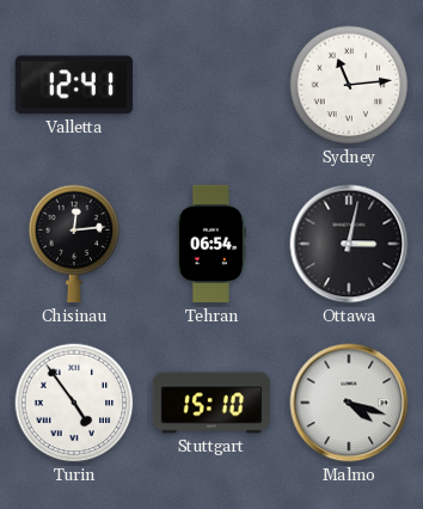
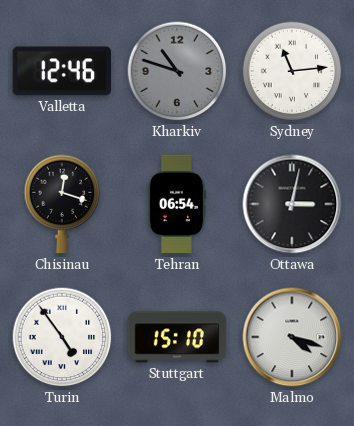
Valletta: 12:41 -> 12:46 (61, 71)
Kharkiv: none -> 10:48 (177, 71)
Chisinau: 12:14 -> 12:18 (62, 204)
